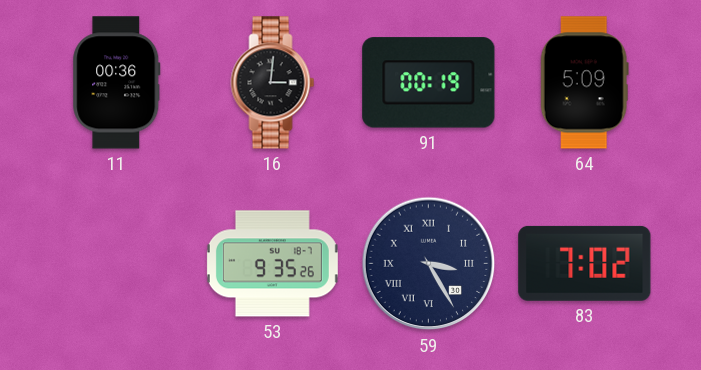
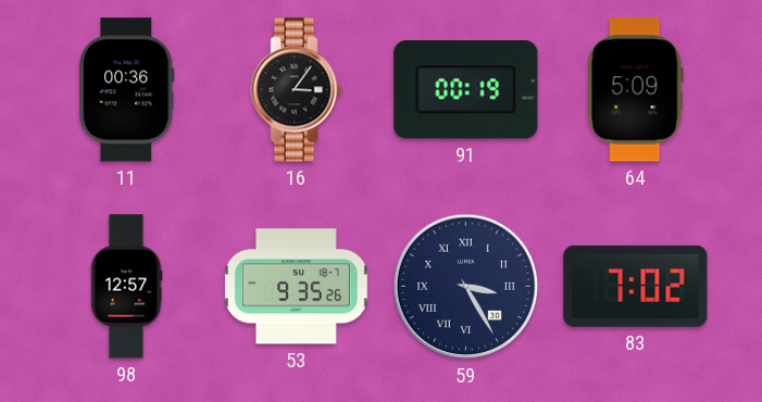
16: 3:01 -> 3:06 (297, 90)
98: none -> 12:57 (126, 287)
